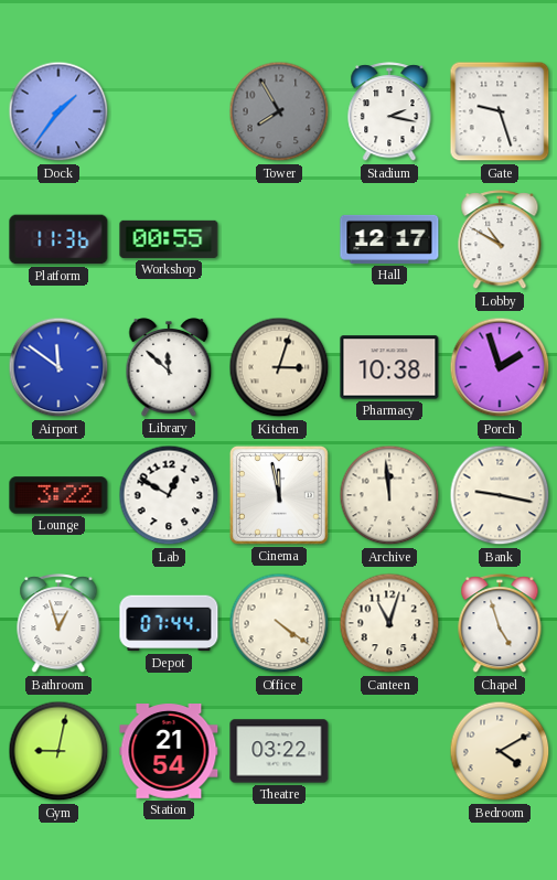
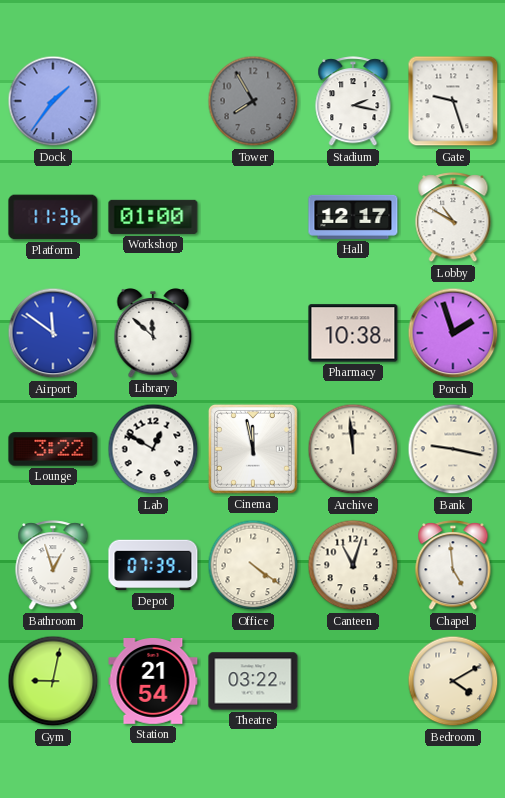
Workshop: 00:55 -> 01:00 (153, 217)
Kitchen: 3:03 -> none (279, 367)
Depot: 07:44 -> 07:39 (153, 565)
Chapel: 4:57 -> 4:59 (453, 566)
